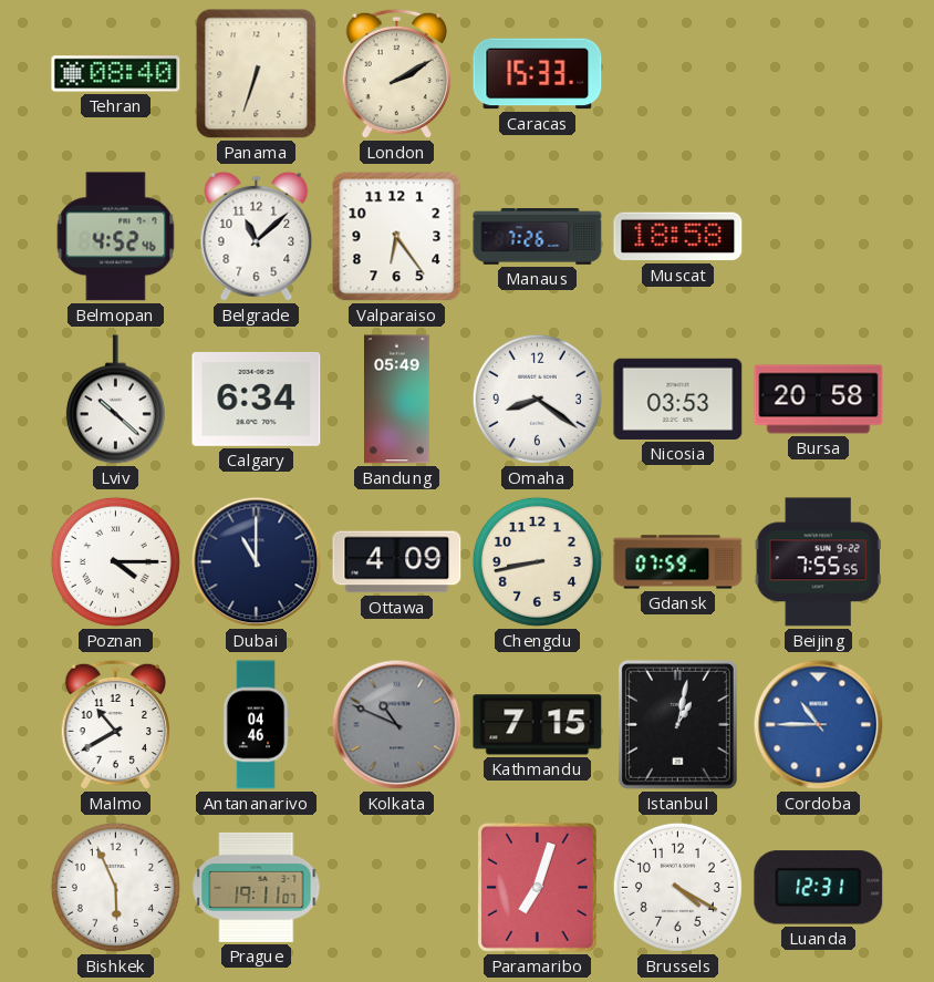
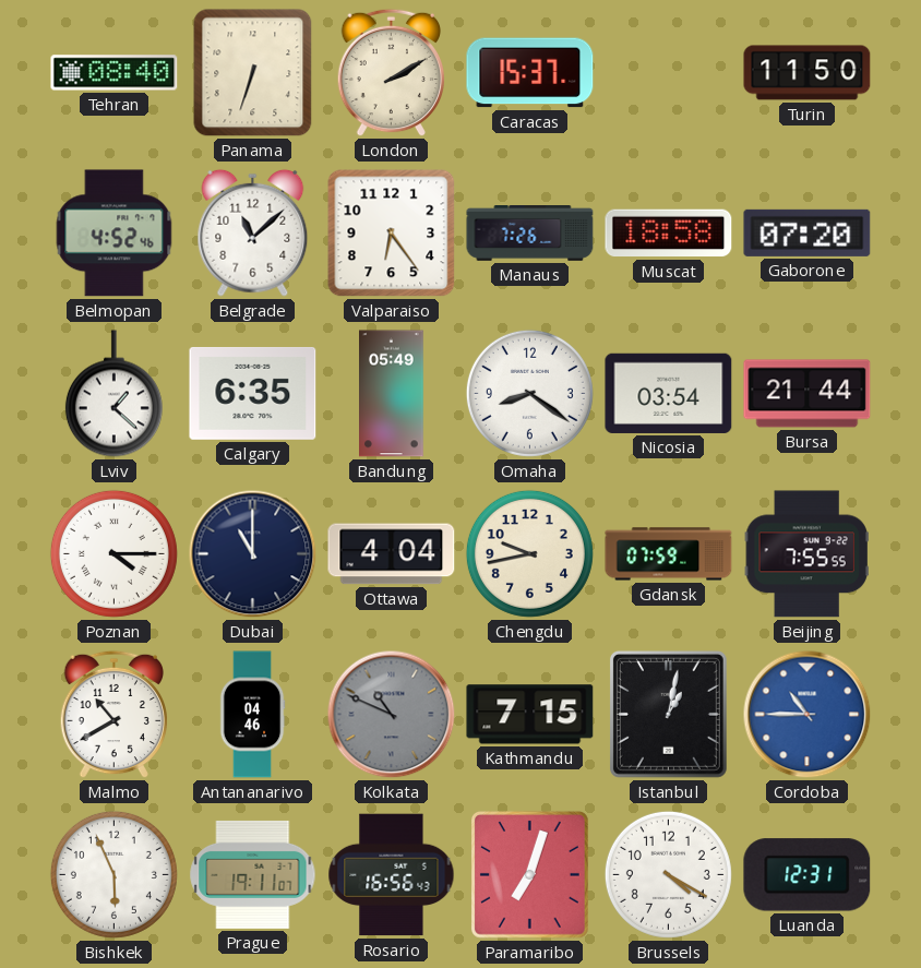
Caracas: 15:33 -> 15:37 (530, 73)
Turin: none -> 11:50 (808, 73)
Gaborone: none -> 07:20 (808, 232)
Lviv: 10:22 -> 1:22 (113, 394)
Calgary: 6:34 -> 6:35 (253, 393)
Nicosia: 03:53 -> 03:54 (669, 393)
Bursa: 20:58 -> 21:44 (808, 394)
Ottawa: 4:09 -> 4:04 (392, 554)
Chengdu: 8:43 -> 9:43 (529, 553)
Rosario: none -> 16:56 (392, 875)
